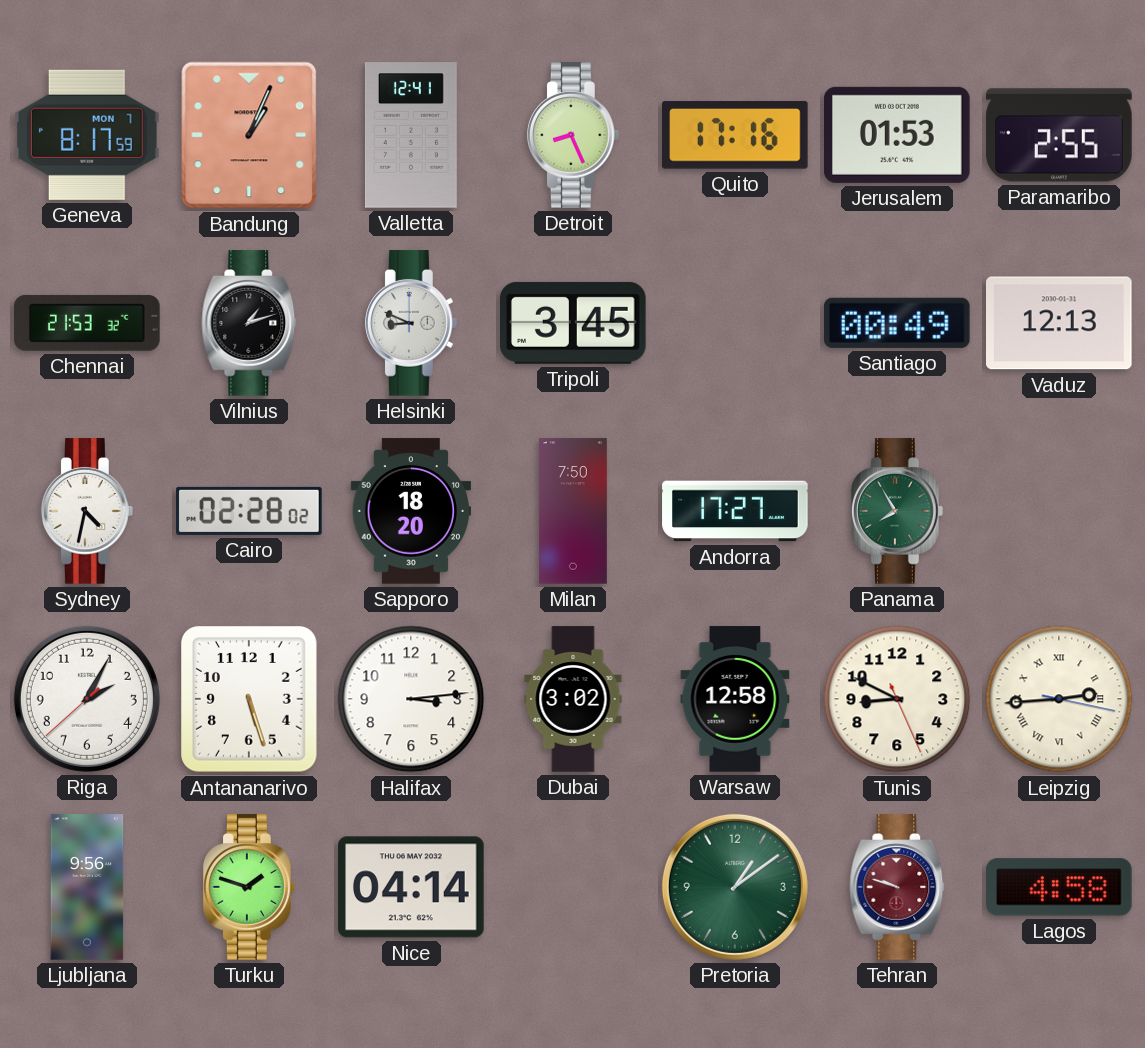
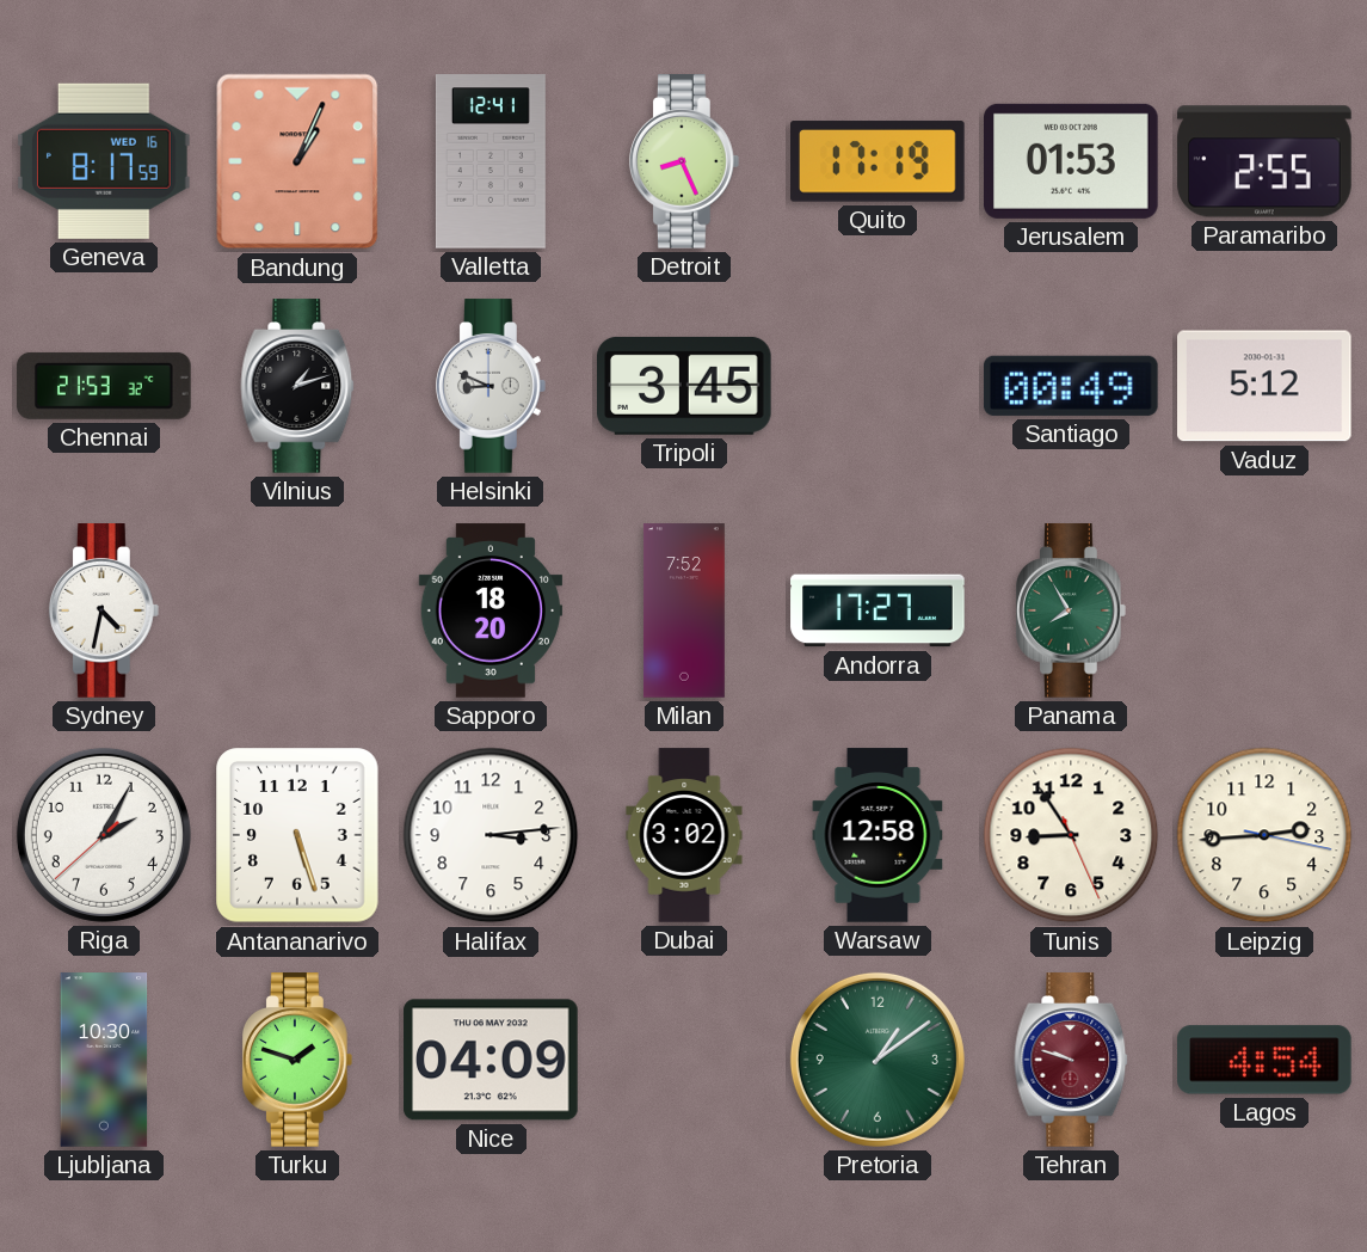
Geneva date: MON 7 -> WED 16 (105, 161)
Quito: 17:16 -> 17:19 (879, 161)
Vaduz: 12:13 -> 5:12 (1266, 386)
Cairo: 02:28 -> none (249, 511)
Milan: 7:50 -> 7:52 (684, 610)
Tunis: 8:49 -> 8:54 (1071, 835)
Leipzig numerals: Roman -> Arabic (1264, 835)
Ljubljana: 9:56 -> 10:30 (104, 1060)
Nice: 04:14 -> 04:09 (491, 1060)
Lagos: 4:58 -> 4:54 (1266, 1060)
